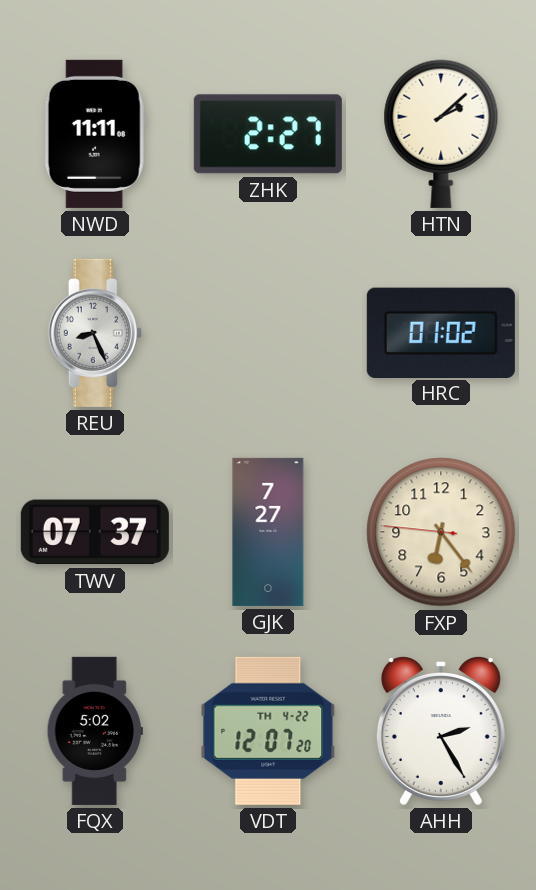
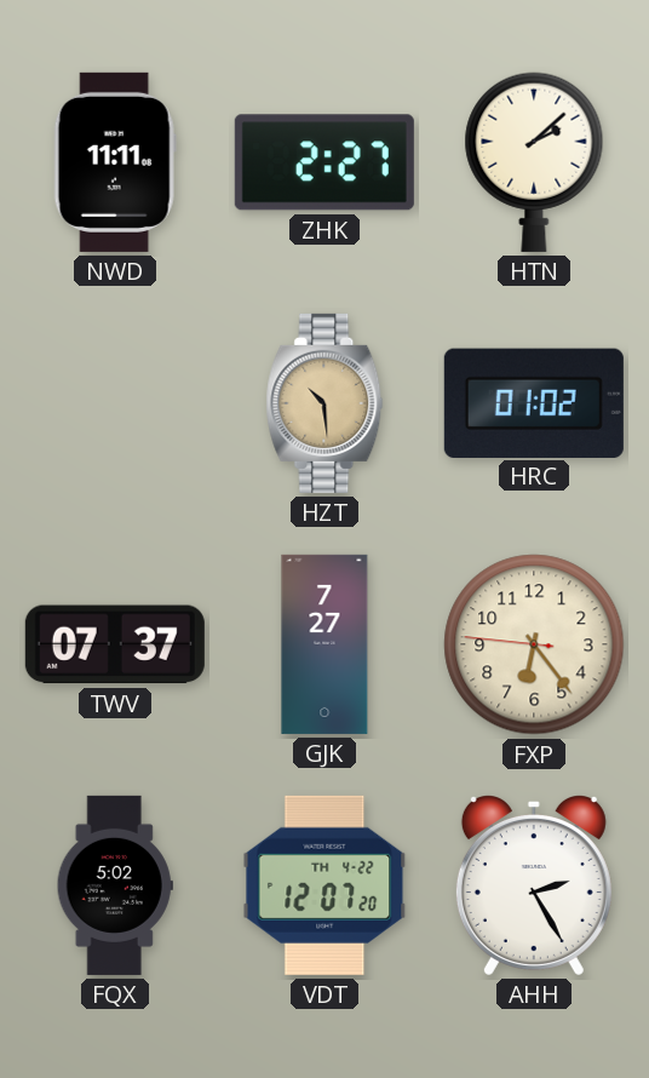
REU: 8:26 -> none (95, 333)
HZT: none -> 10:29 (324, 403)
